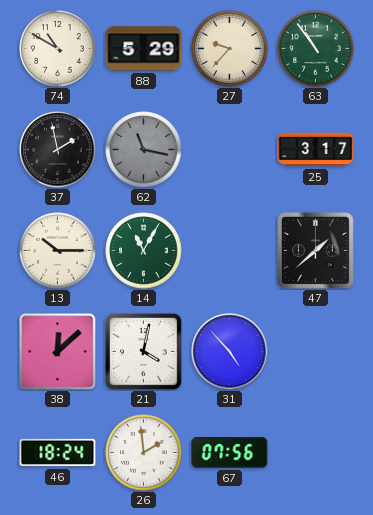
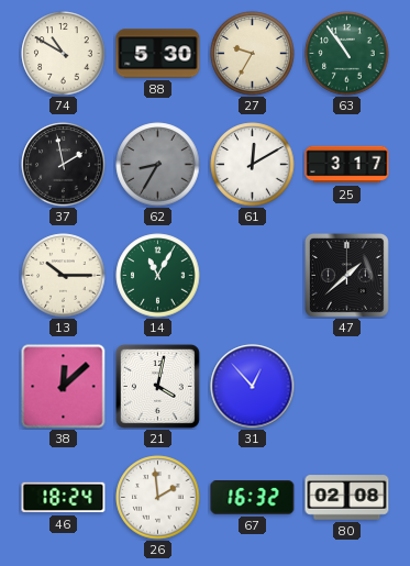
88: 5:29 -> 5:30 (158, 54)
27: 9:37 -> 9:35 (253, 54)
62: 11:17 -> 8:35 (158, 165)
61: none -> 12:10 (253, 165)
31: 4:53 -> 12:53 (253, 387)
67: 07:56 -> 16:32 (253, 498)
80: none -> 02:08 (347, 498)
